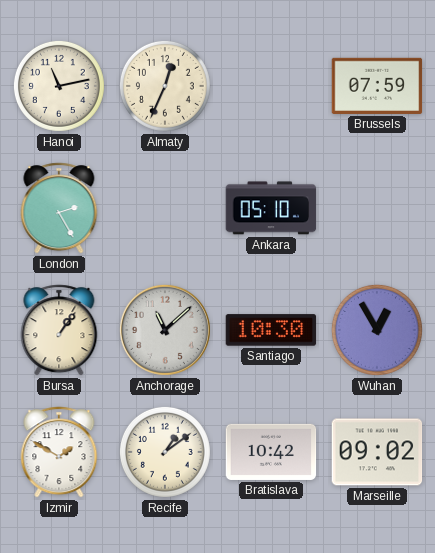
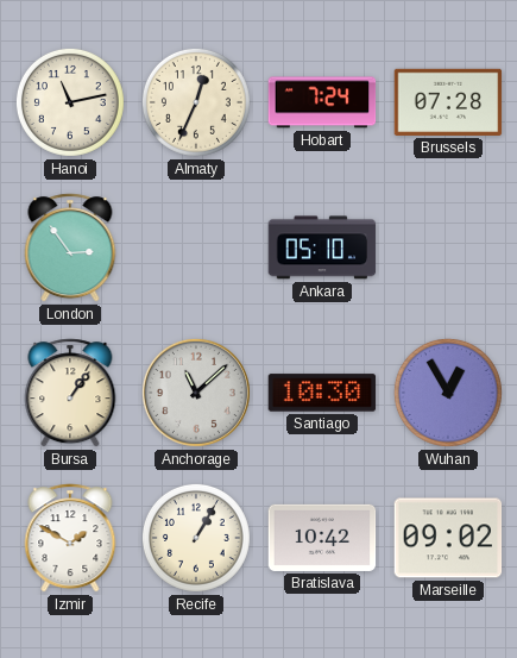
Hobart: none -> 7:24 (322, 102)
Brussels: 07:59 -> 07:28 (448, 102)
London: 2:25 -> 2:54 (70, 247)
Recife: 1:09 -> 1:05 (196, 538)
